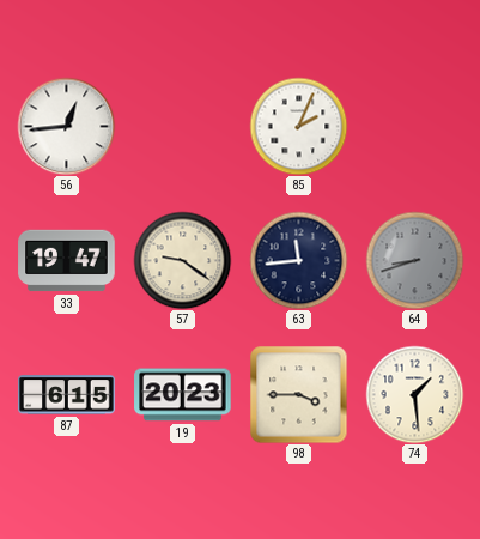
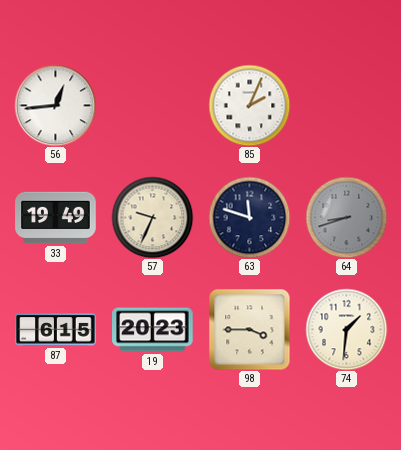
33: 19:47 -> 19:49 (56, 218)
57: 9:21 -> 9:34 (152, 217)
63: 11:44 -> 11:48 (249, 217)
74: 1:29 -> 1:31 (346, 329)
